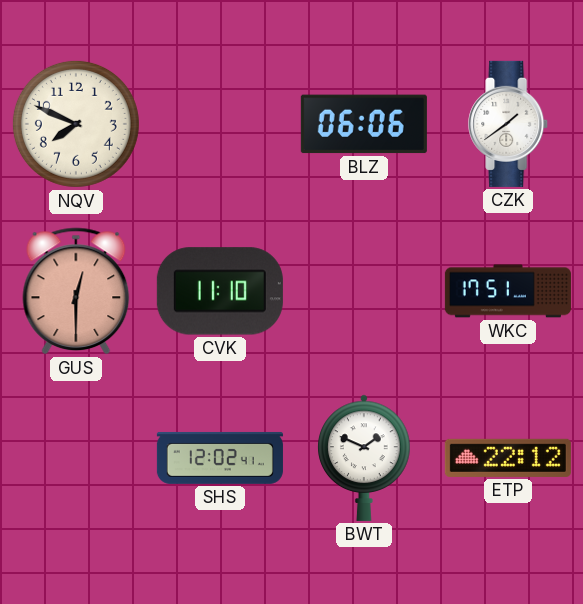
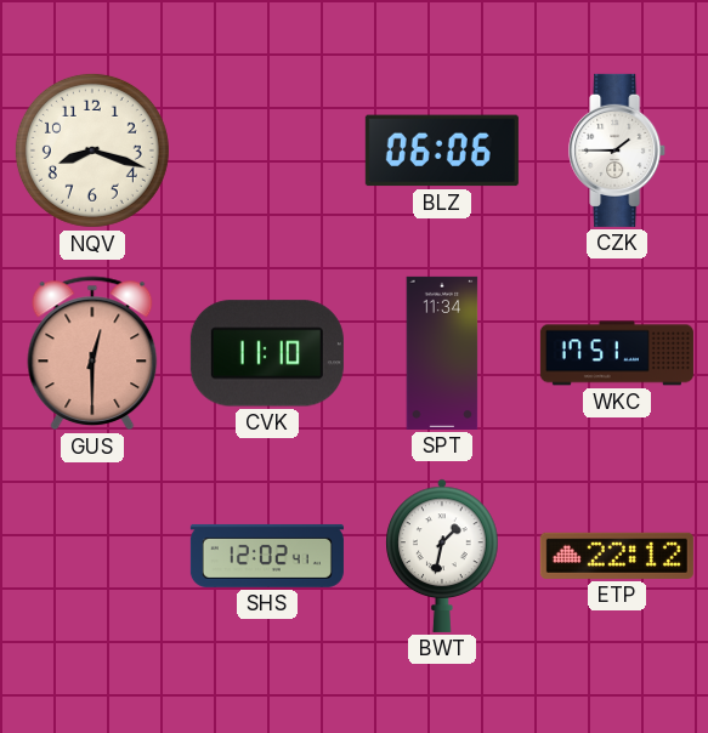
NQV: 7:49 -> 8:18 (92, 150)
CZK: 1:39 -> 1:45 (618, 150)
SPT: none -> 11:34 (442, 353)
BWT: 1:49 -> 1:32 (442, 556)
